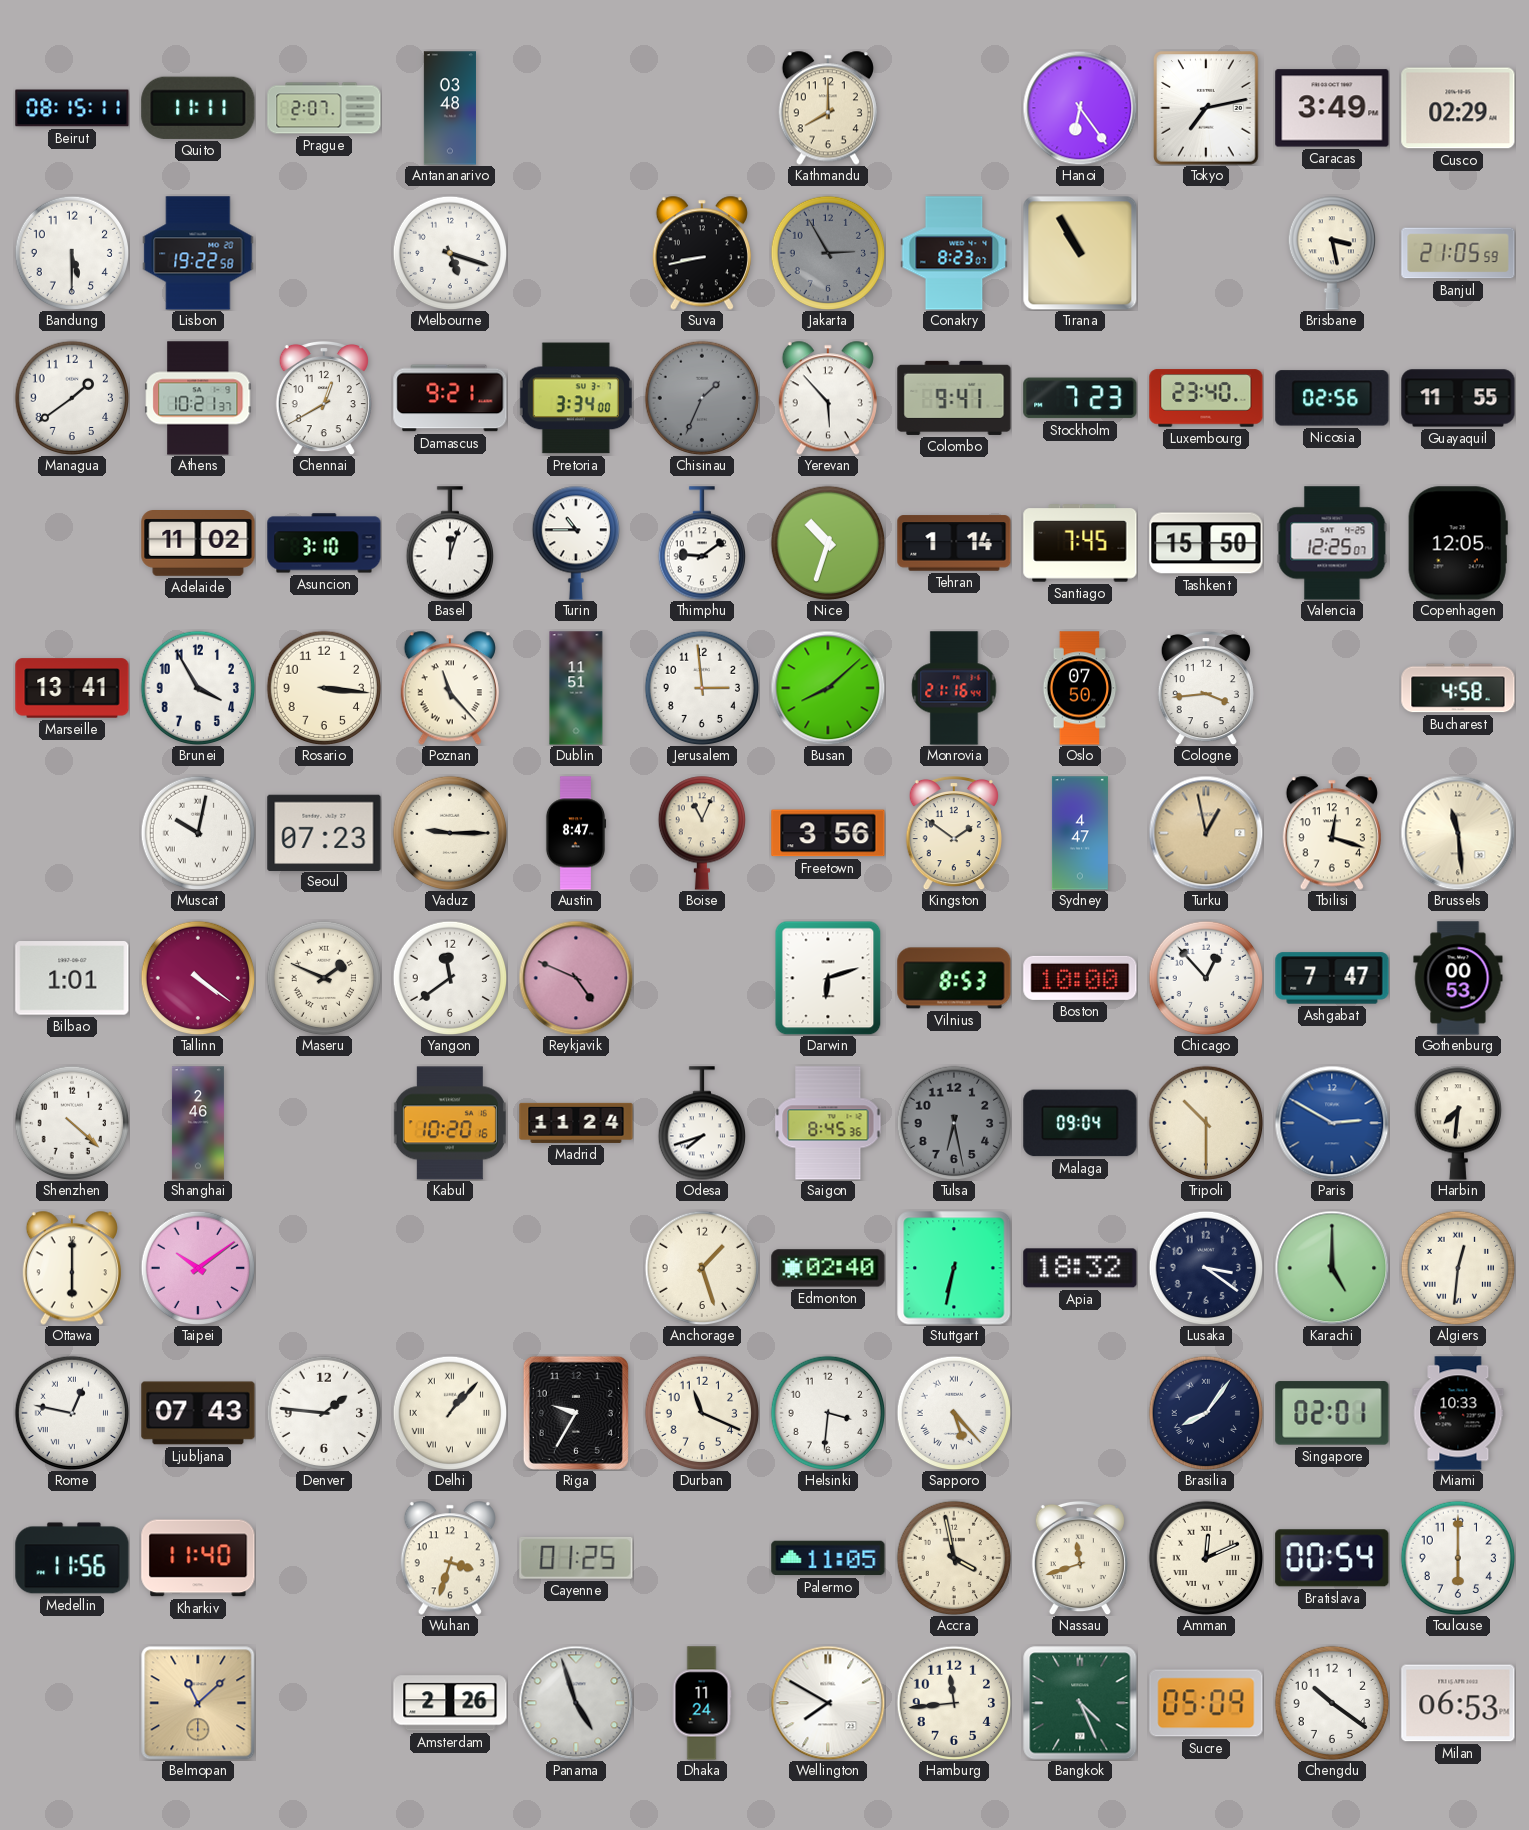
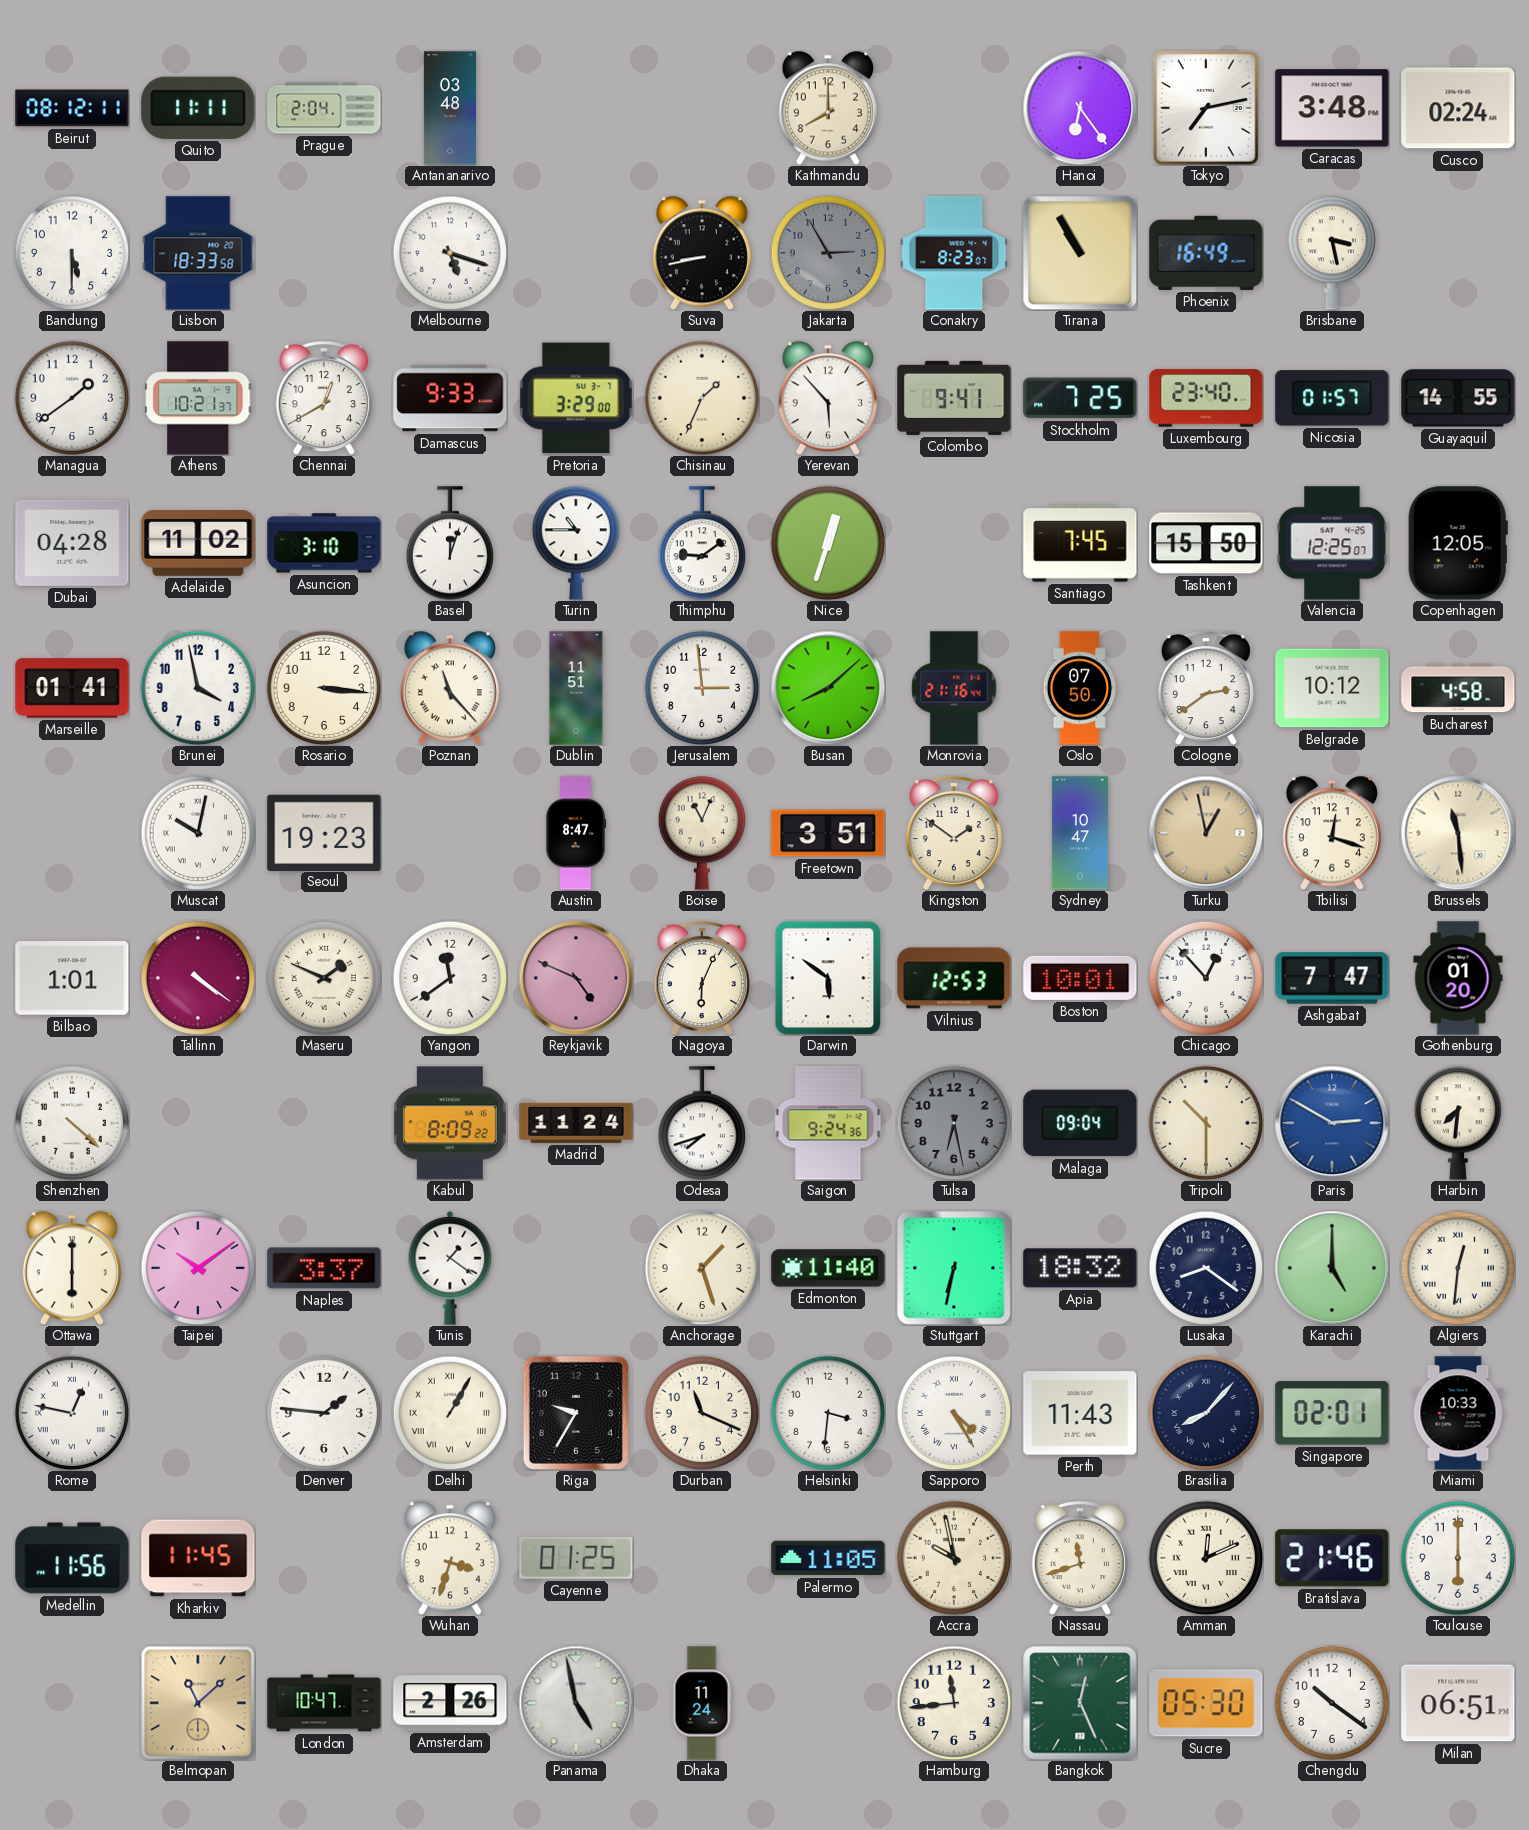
Beirut: 08:15 -> 08:12 (72, 108)
Prague: 2:07 -> 2:04 (324, 108)
Caracas: 3:49 -> 3:48 (1332, 108)
Cusco: 02:29 -> 02:24 (1458, 108)
Lisbon: 19:22 -> 18:33 (198, 253)
Phoenix: none -> 16:49 (1206, 253)
Banjul: 21:05 -> none (1458, 253)
Damascus: 9:21 -> 9:33 (450, 398)
Pretoria: 3:34 -> 3:29 (576, 398)
Chisinau dial: grey -> cream (702, 398)
Stockholm: 7:23 -> 7:25 (1080, 398)
Nicosia: 02:56 -> 01:57 (1332, 398)
Guayaquil: 11:55 -> 14:55 (1458, 398)
Dubai: none -> 04:28 (72, 543)
Nice: 10:33 -> 12:33 (828, 543)
Tehran: 1:14 -> none (954, 543)
Marseille: 13:41 -> 01:41 (72, 688)
Brunei: 3:55 -> 3:58 (198, 688)
Cologne: 3:44 -> 2:39 (1206, 688)
Belgrade: none -> 10:12 (1332, 688)
Seoul: 07:23 -> 19:23 (324, 832)
Vaduz: 9:15 -> none (450, 833)
Freetown: 3:56 -> 3:51 (828, 833)
Sydney: 4:47 -> 10:47 (1080, 833)
Nagoya: none -> 6:04 (702, 978)
Darwin: 6:12 -> 5:51 (828, 978)
Vilnius: 8:53 -> 12:53 (954, 978)
Boston: 10:00 -> 10:01 (1080, 978)
Gothenburg: 00:53 -> 01:20 (1458, 978)
Shanghai: 2:46 -> none (198, 1123)
Kabul: 10:20 -> 8:09 (450, 1123)
Saigon: 8:45 -> 9:24 (828, 1123)
Naples: none -> 3:37 (324, 1268)
Tunis: none -> 1:21 (450, 1268)
Edmonton: 02:40 -> 11:40 (828, 1268)
Lusaka: 3:21 -> 8:21 (1206, 1268)
Ljubljana: 07:43 -> none (198, 1413)
Delhi: 1:07 -> 1:05 (450, 1413)
Sapporo: 5:23 -> 4:25 (954, 1413)
Perth: none -> 11:43 (1080, 1413)
Brasilia: 8:06 -> 8:07 (1206, 1413)
Kharkiv: 11:40 -> 11:45 (198, 1558)
Accra: 3:58 -> 9:58 (954, 1558)
Bratislava: 00:54 -> 21:46 (1332, 1558)
London: none -> 10:47 (324, 1703)
Panama: 4:57 -> 4:58 (576, 1703)
Wellington: 7:50 -> none (828, 1703)
Bangkok: 4:26 -> 12:26 (1080, 1703)
Sucre: 05:09 -> 05:30 (1206, 1703)
Milan: 06:53 -> 06:51 (1458, 1703)
